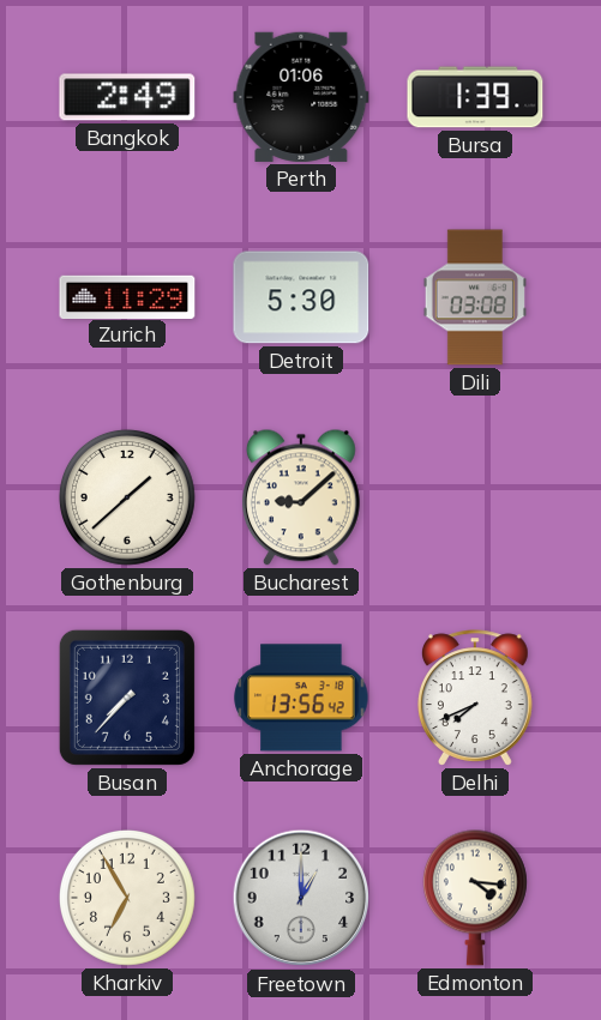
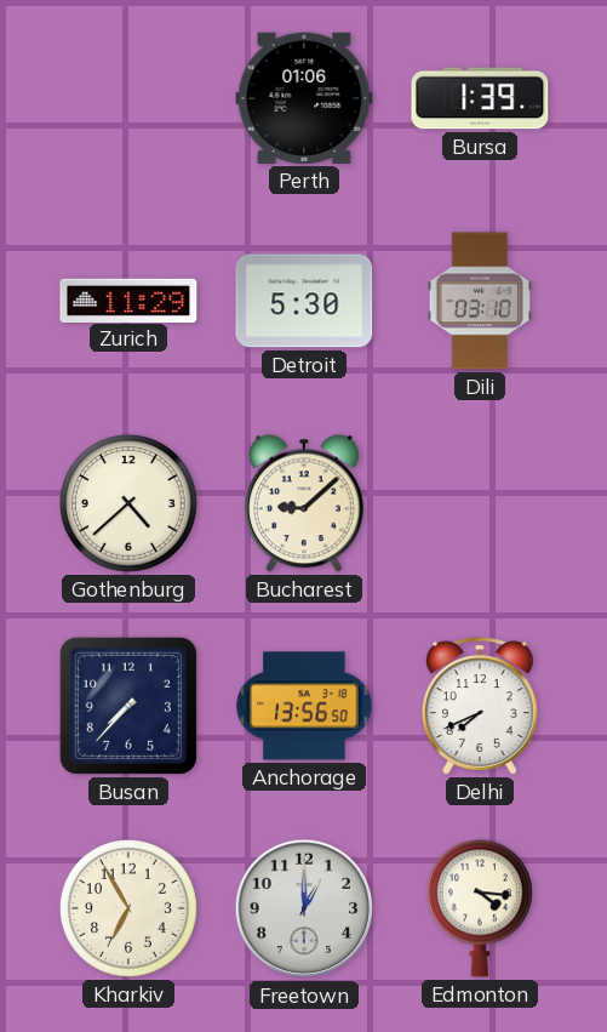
Bangkok: 2:49 -> none (127, 97)
Dili: 03:08 -> 03:10 (480, 301)
Gothenburg: 1:38 -> 4:38 (128, 503)
Anchorage: 13:56:42 -> 13:56:50 (304, 706)
